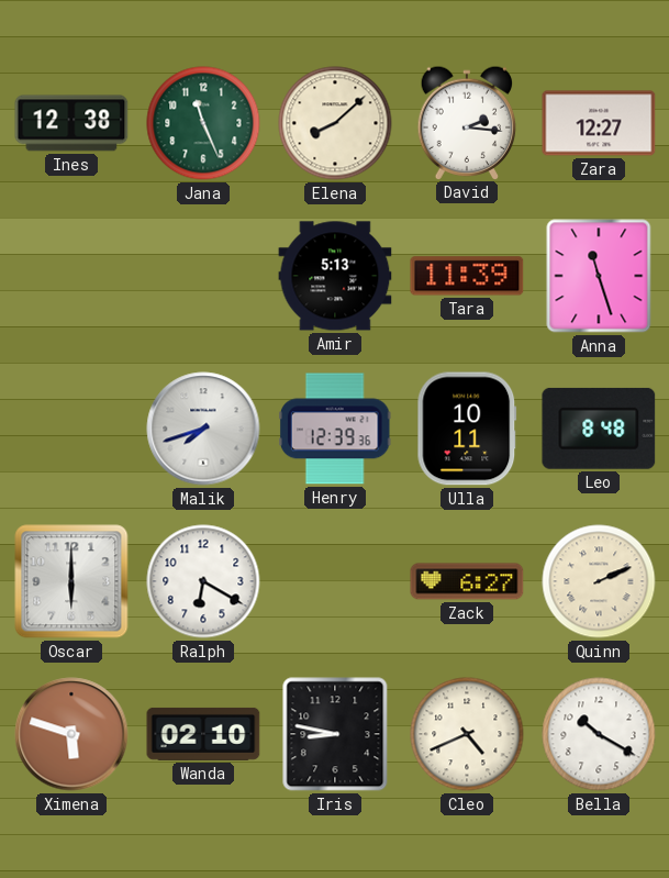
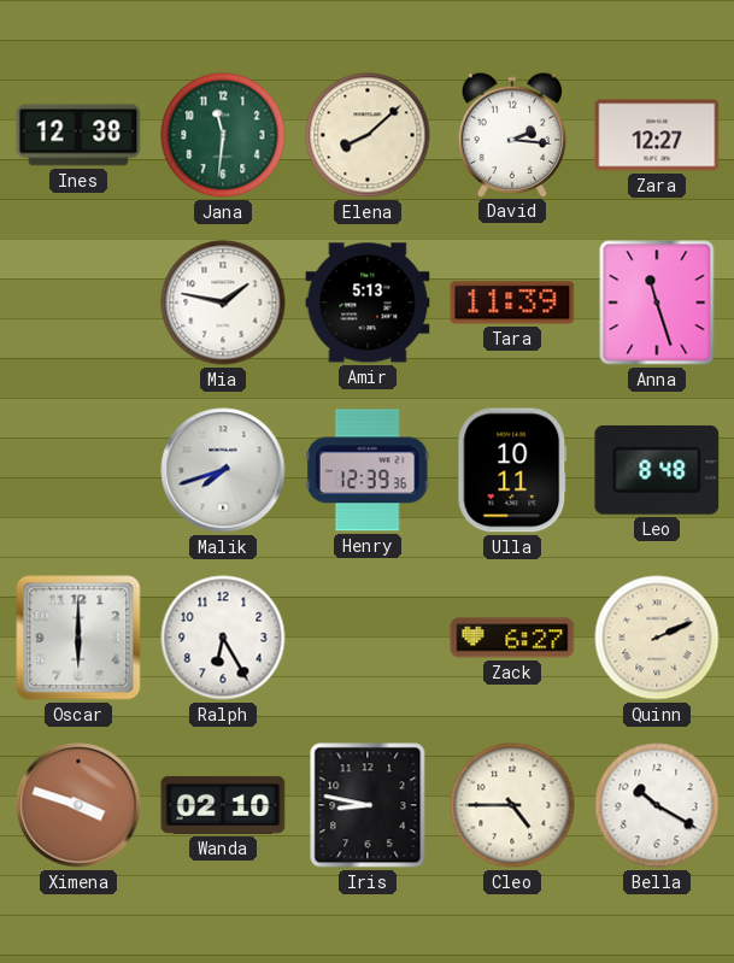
Jana: 11:26 -> 11:31 (223, 135)
Mia: none -> 1:47 (223, 303)
Ralph: 6:20 -> 6:25 (223, 638)
Ximena: 5:48 -> 3:48 (78, 805)
Cleo: 4:41 -> 4:45 (512, 805)
